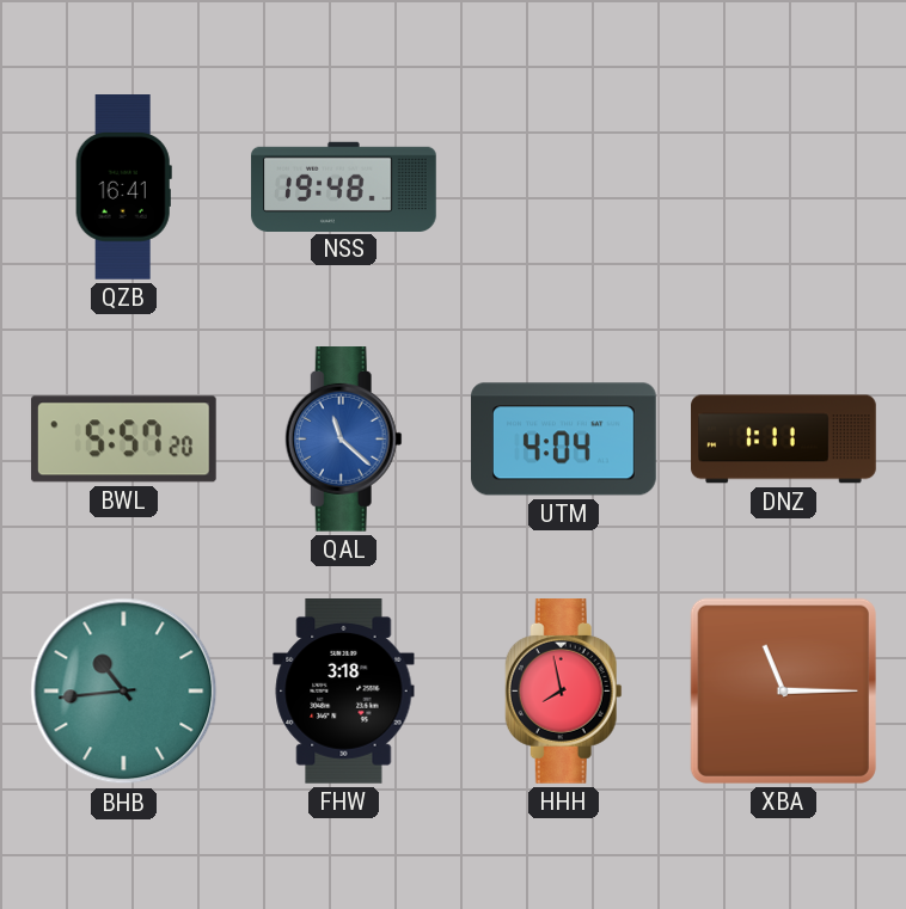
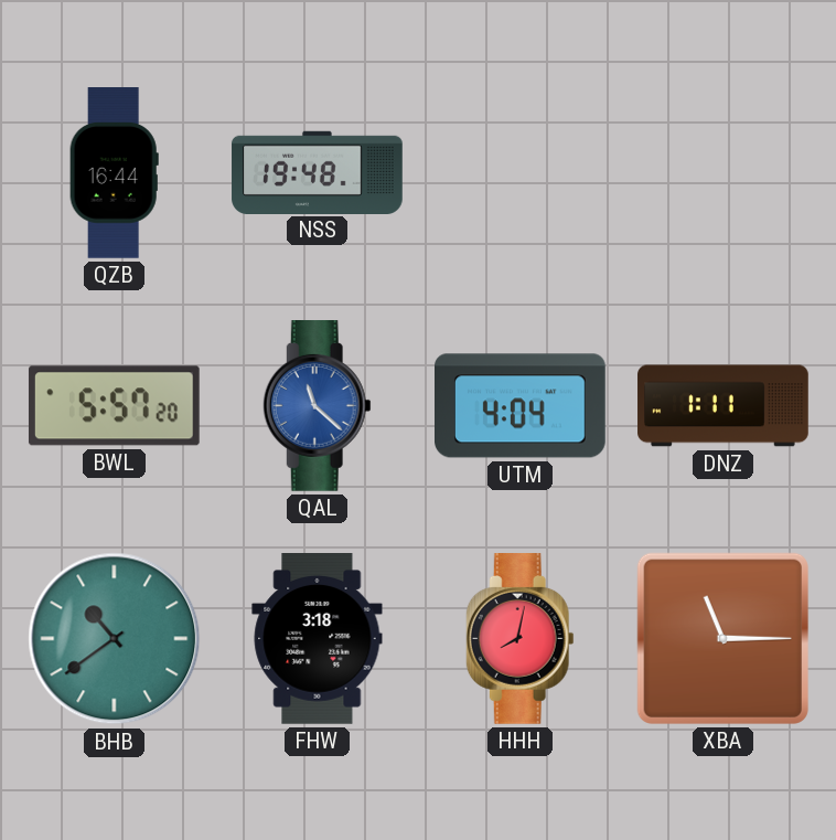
QZB: 16:41 -> 16:44 (114, 173)
BHB: 10:44 -> 10:39 (115, 639)
HHH: 7:58 -> 8:02 (519, 639)
